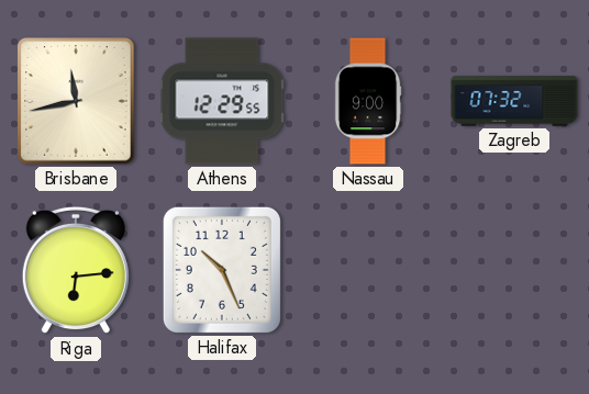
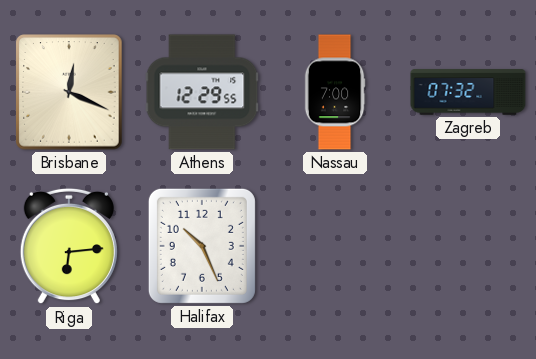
Brisbane: 11:43 -> 12:19 (69, 92)
Nassau: 9:00 -> 7:00 (335, 92)
